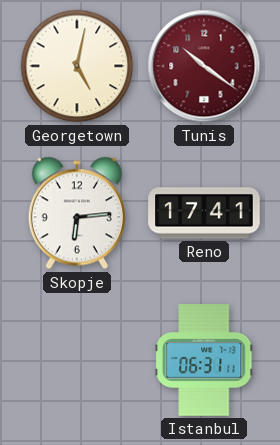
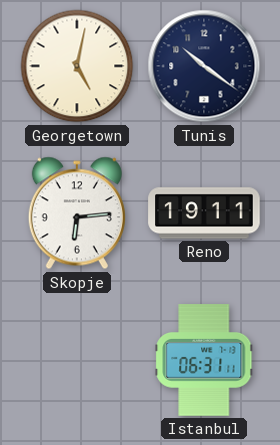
Tunis dial: burgundy -> navy (204, 66)
Reno: 17:41 -> 19:11 (204, 213)
